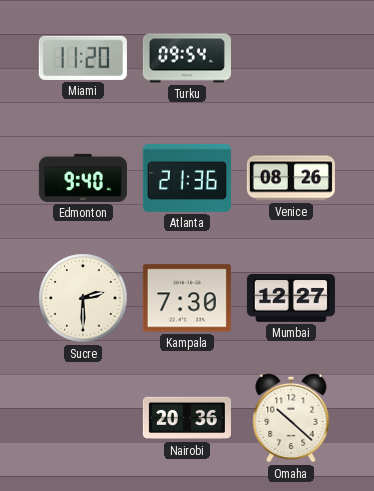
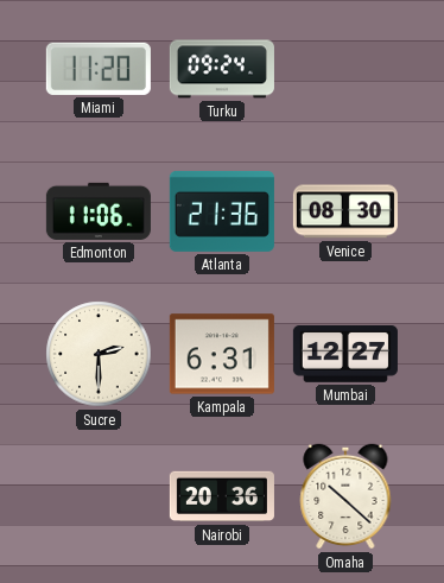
Turku: 09:54 -> 09:24 (222, 69)
Edmonton: 9:40 -> 11:06 (99, 211)
Venice: 08:26 -> 08:30 (345, 211)
Kampala: 7:30 -> 6:31 (222, 354)
